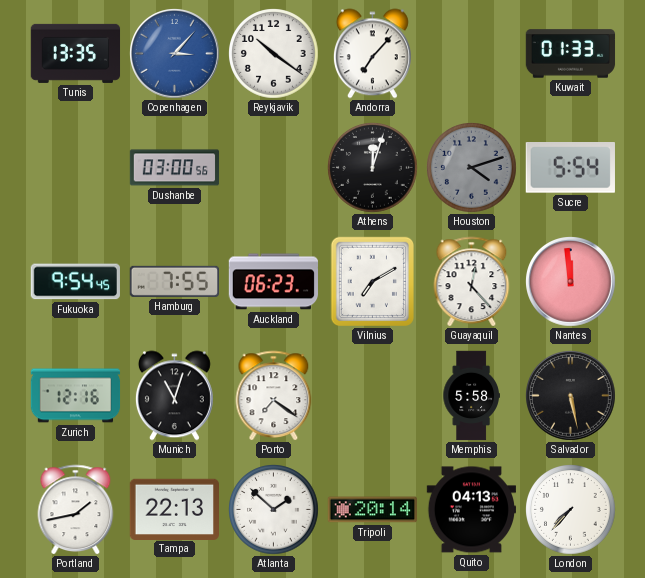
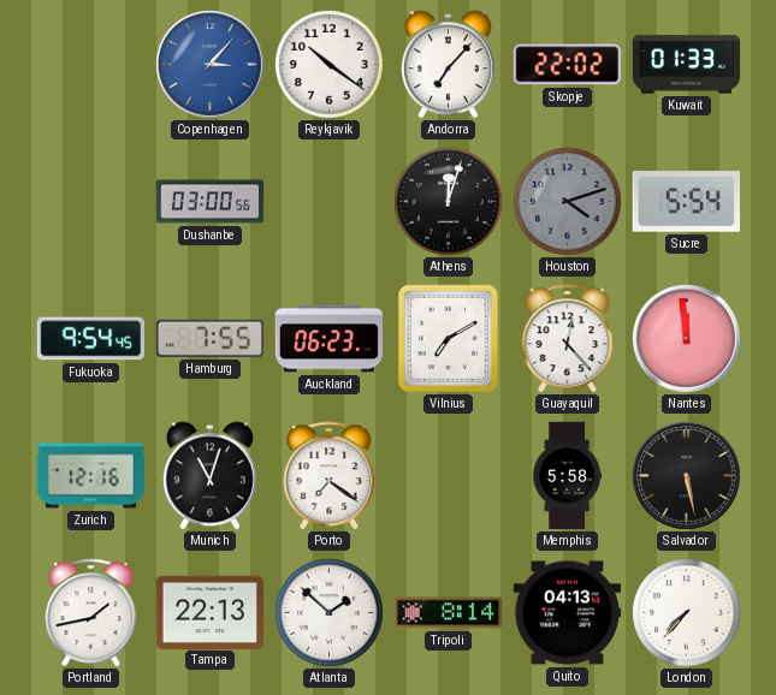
Tunis: 13:35 -> none (76, 53)
Skopje: none -> 22:02 (567, 65)
Tripoli: 20:14 -> 8:14 (449, 613)
